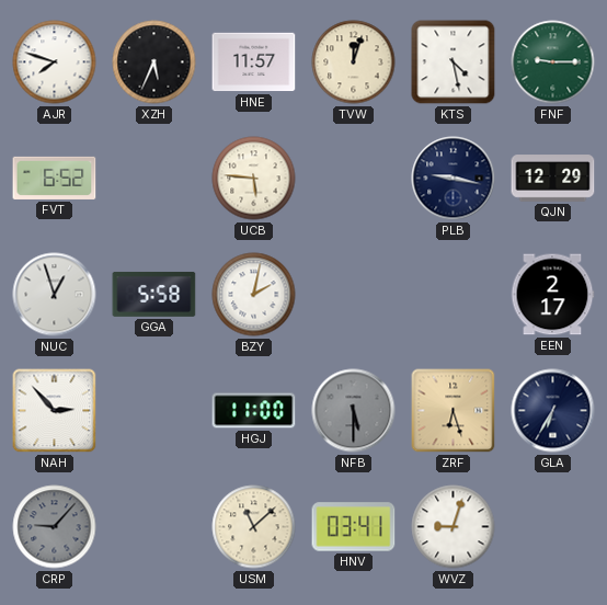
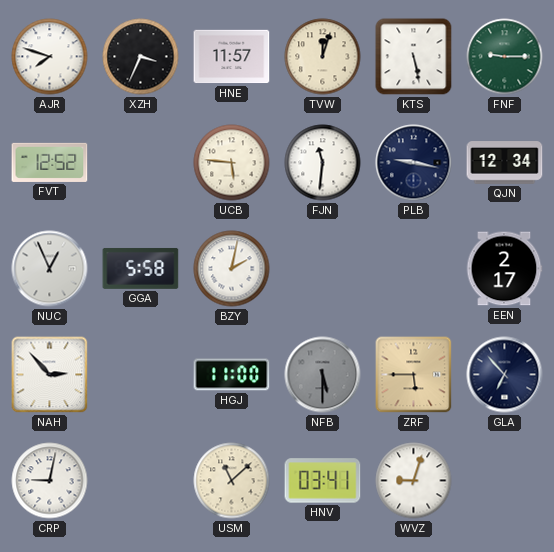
XZH: 5:34 -> 3:34 (141, 57)
KTS: 4:28 -> 5:28 (414, 57)
FVT: 6:52 -> 12:52 (50, 162)
FJN: none -> 11:31 (323, 163)
QJN: 12:29 -> 12:34 (505, 163)
NUC: 12:57 -> 12:56 (50, 269)
ZRF: 6:27 -> 5:45 (414, 375)
GLA: 6:35 -> 6:53 (505, 375)
CRP: 9:07 -> 9:02 (50, 481)
CRP dial: grey -> white (50, 481)
